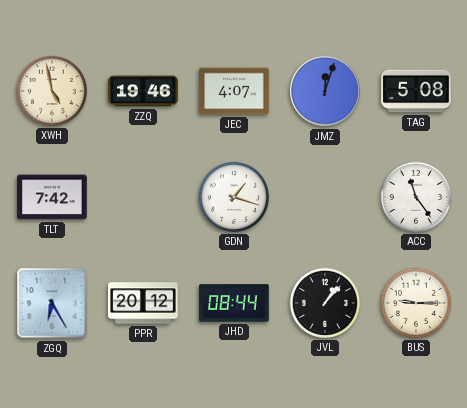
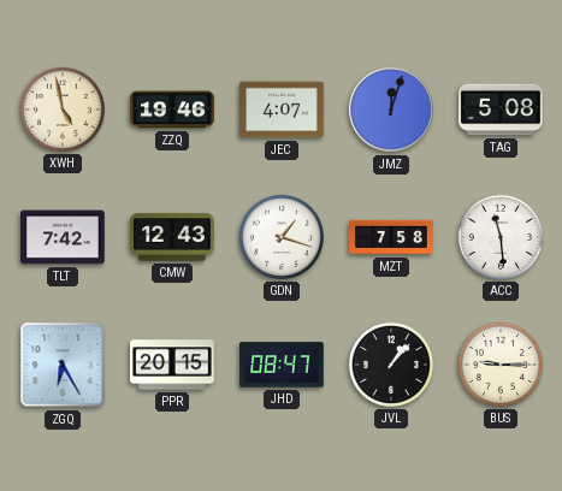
CMW: none -> 12:43 (172, 237)
MZT: none -> 7:58 (391, 237)
ACC: 11:24 -> 11:29 (501, 237)
PPR: 20:12 -> 20:15 (172, 365)
JHD: 08:44 -> 08:47 (282, 365)
